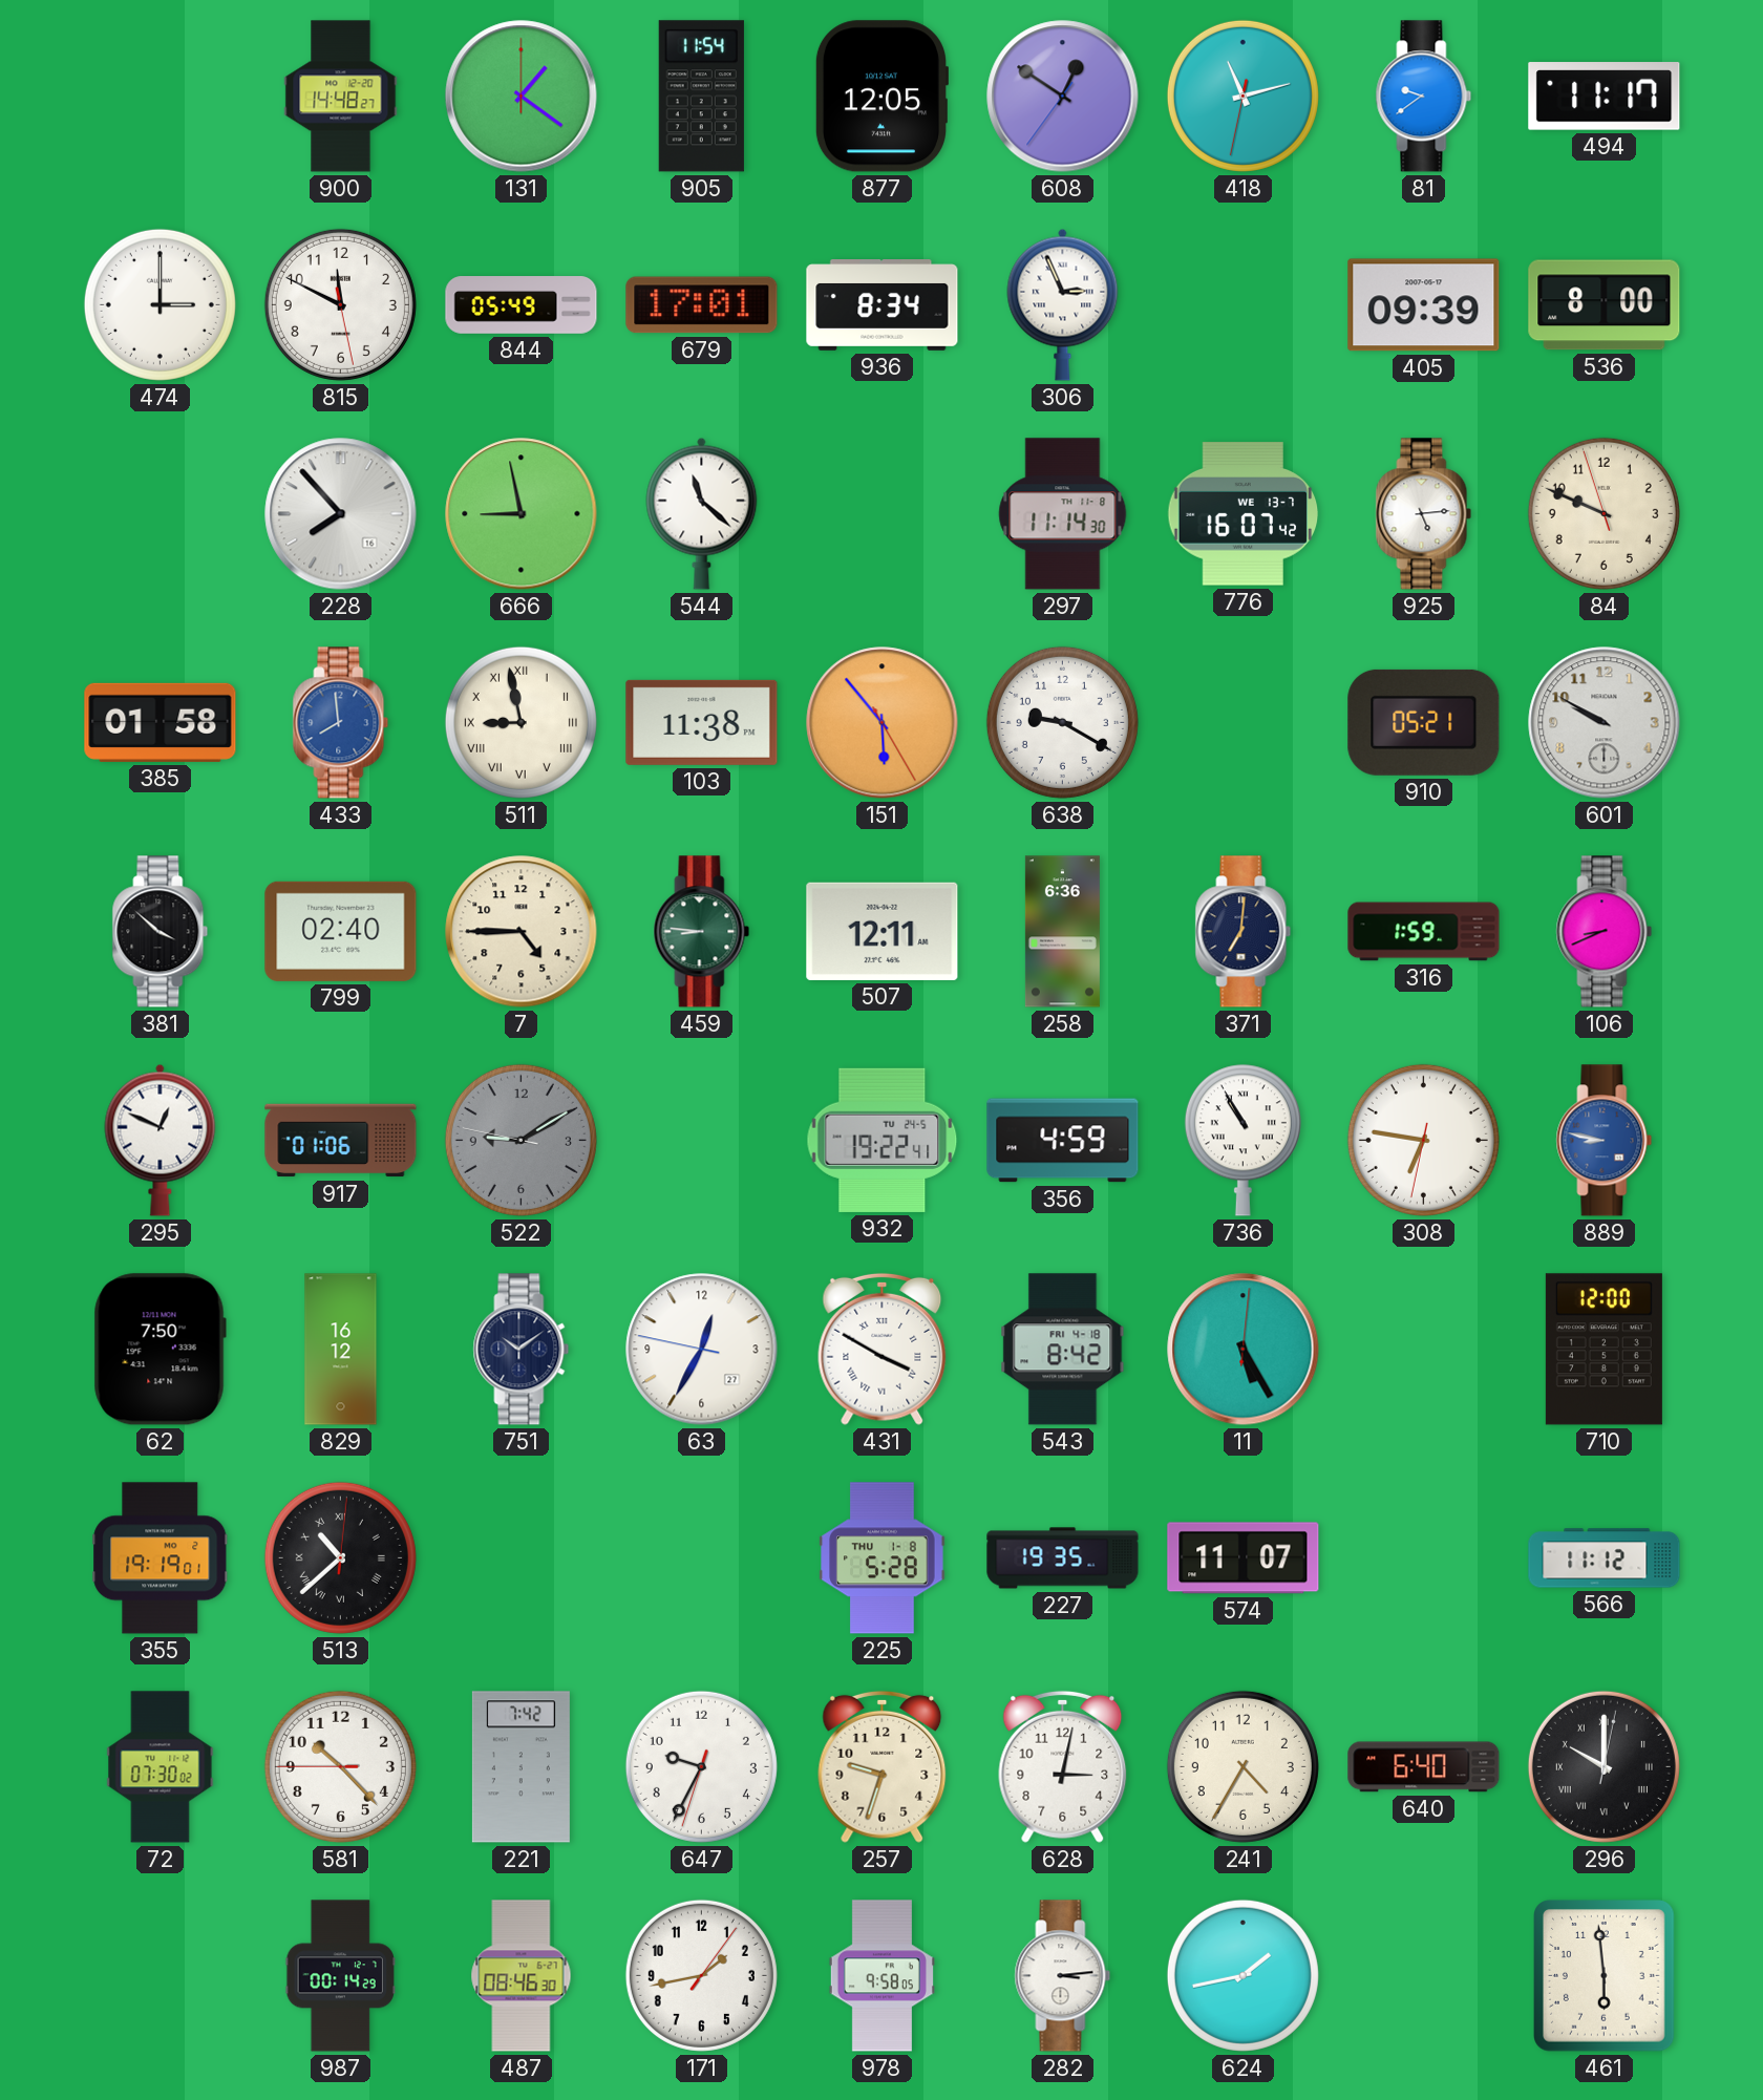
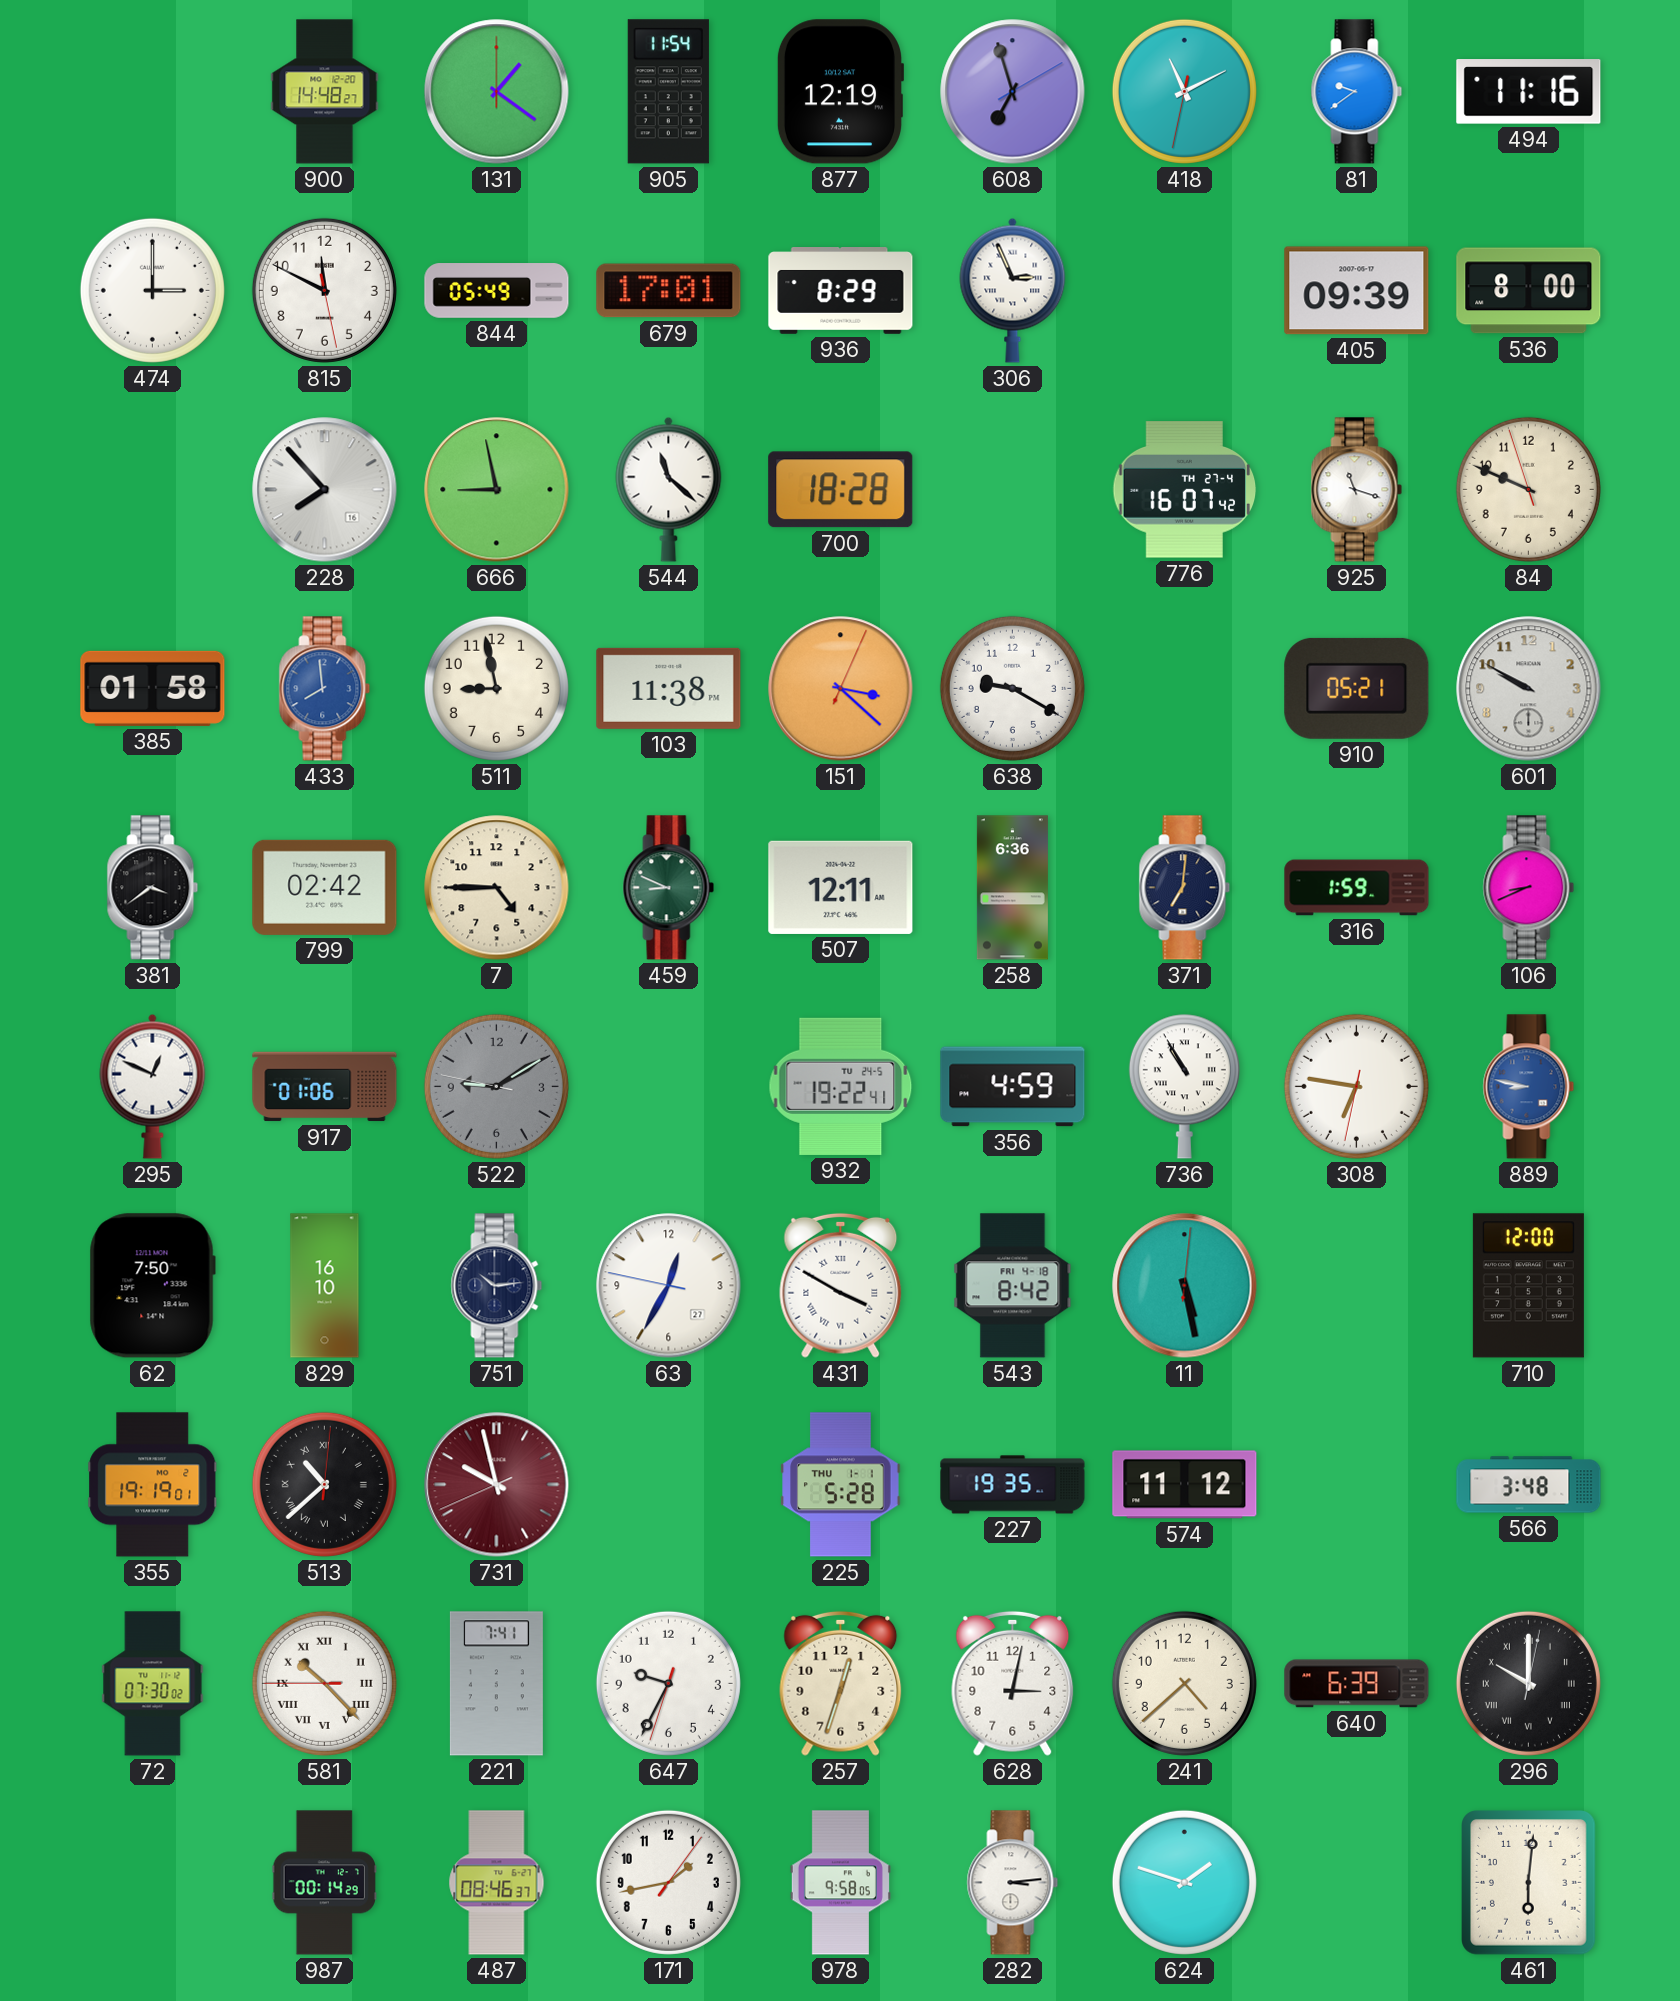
877: 12:05 -> 12:19 (839, 92)
608: 12:50 -> 6:57 (1013, 92)
418: 11:12 -> 11:10 (1184, 91)
494: 11:17 -> 11:16 (1529, 92)
936: 8:34 -> 8:29 (841, 291)
700: none -> 18:28 (841, 490)
297: 11:14 -> none (1063, 514)
776 date: WE 13-7 -> TH 27-4 (1185, 490)
925: 5:14 -> 11:18 (1357, 490)
511 numerals: Roman -> Arabic (496, 688)
151: 5:53 -> 3:22 (841, 689)
381: 3:52 -> 3:39 (153, 888)
799: 02:40 -> 02:42 (325, 887)
459: 8:46 -> 8:49 (669, 888)
829: 16:12 -> 16:10 (325, 1286)
751: 10:09 -> 10:14 (497, 1286)
11: 5:25 -> 5:28 (1185, 1286)
731: none -> 9:57 (497, 1485)
225 date: THU 1-8 -> THU 1-1 (841, 1485)
574: 11:07 -> 11:12 (1185, 1485)
566: 11:12 -> 3:48 (1529, 1485)
581 numerals: Arabic -> Roman (324, 1683)
221: 7:42 -> 7:41 (496, 1684)
257: 9:33 -> 12:33 (841, 1683)
241: 4:35 -> 4:38 (1184, 1683)
640: 6:40 -> 6:39 (1357, 1684)
487: 08:46:30 -> 08:46:37 (497, 1883)
624: 1:43 -> 1:48 (1184, 1882)
461: 5:59 -> 6:01 (1529, 1883)
